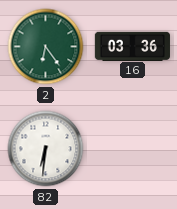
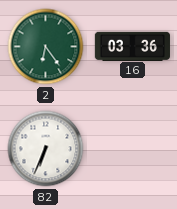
82: 6:31 -> 6:34 (46, 149)
